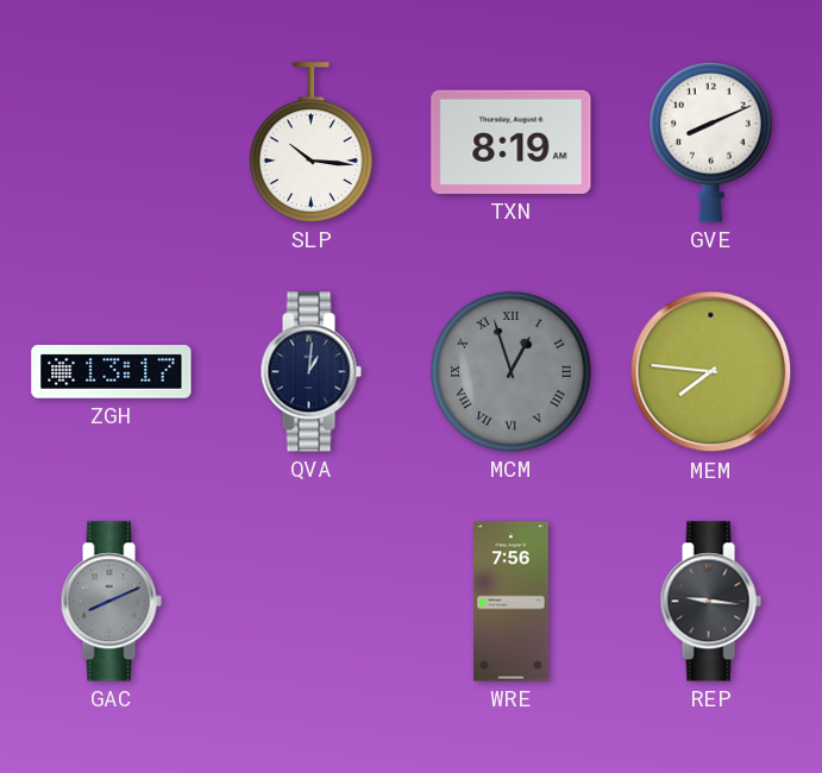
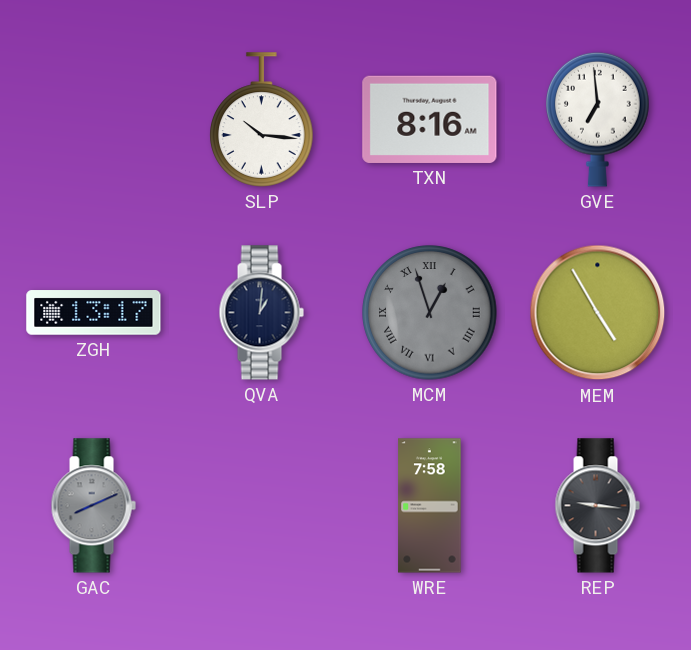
TXN: 8:19 -> 8:16 (430, 119)
GVE: 8:11 -> 6:59 (598, 119)
MEM: 7:46 -> 4:55 (598, 313)
WRE: 7:56 -> 7:58 (430, 506)
